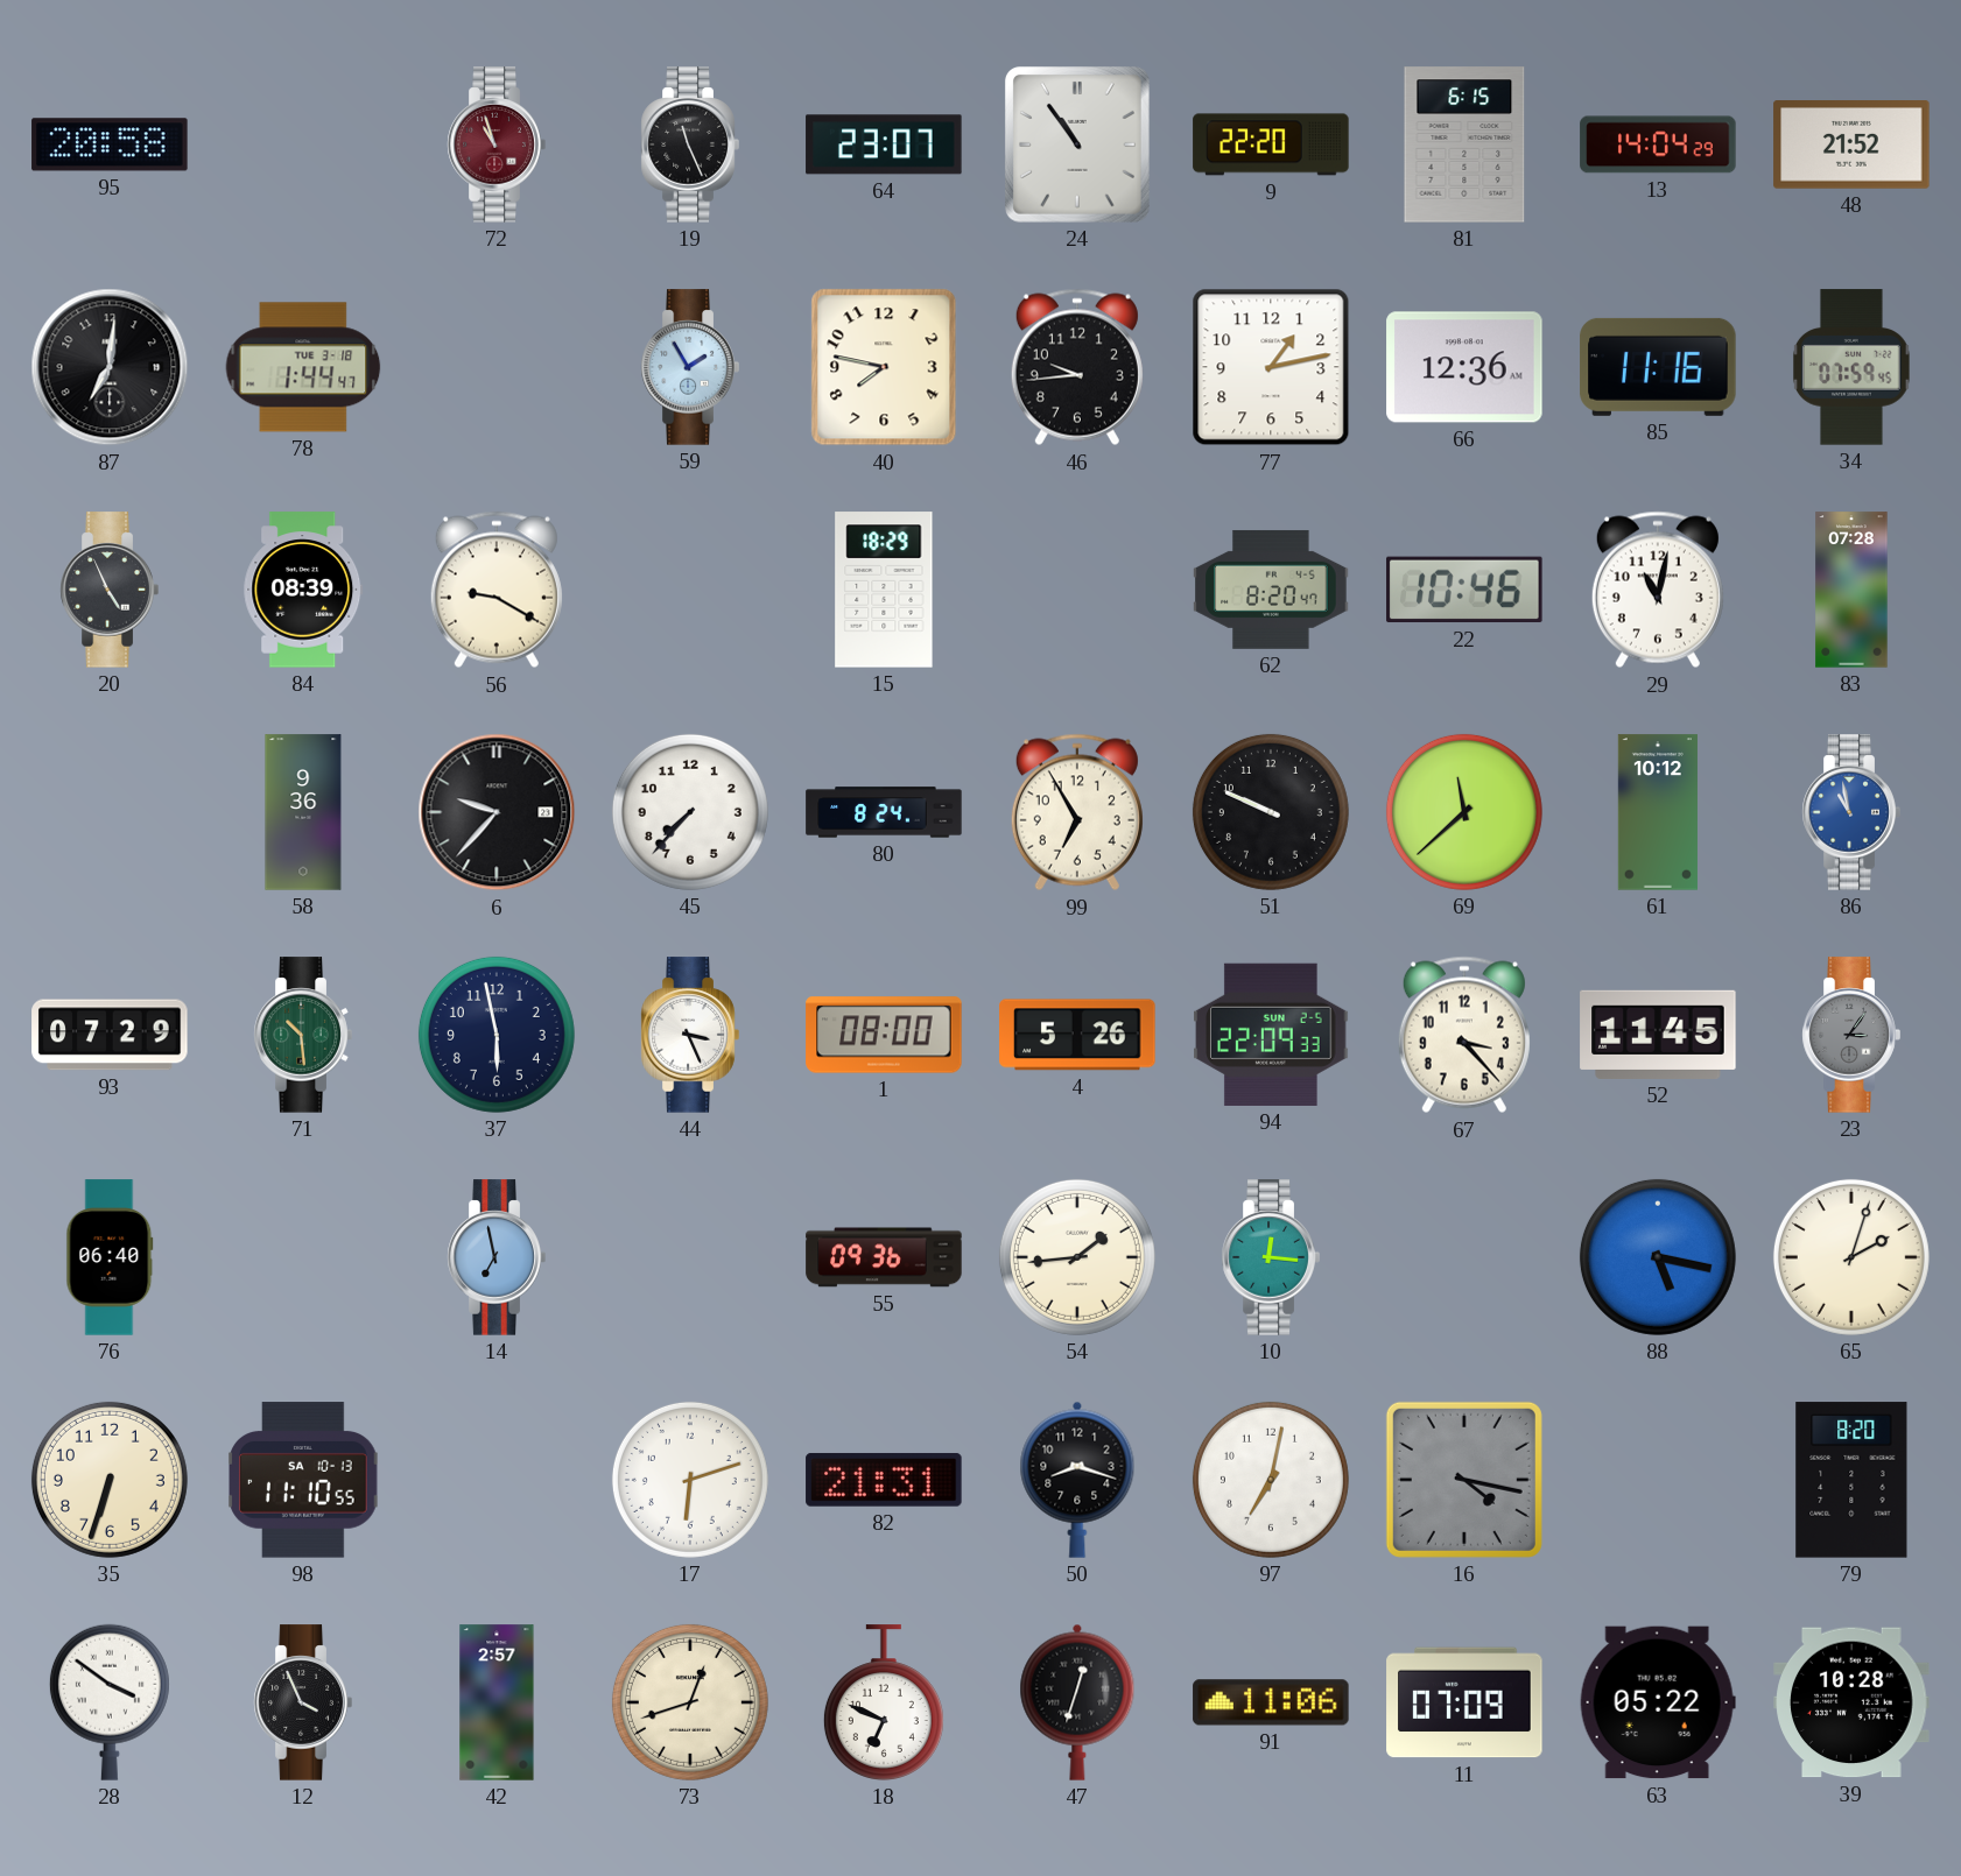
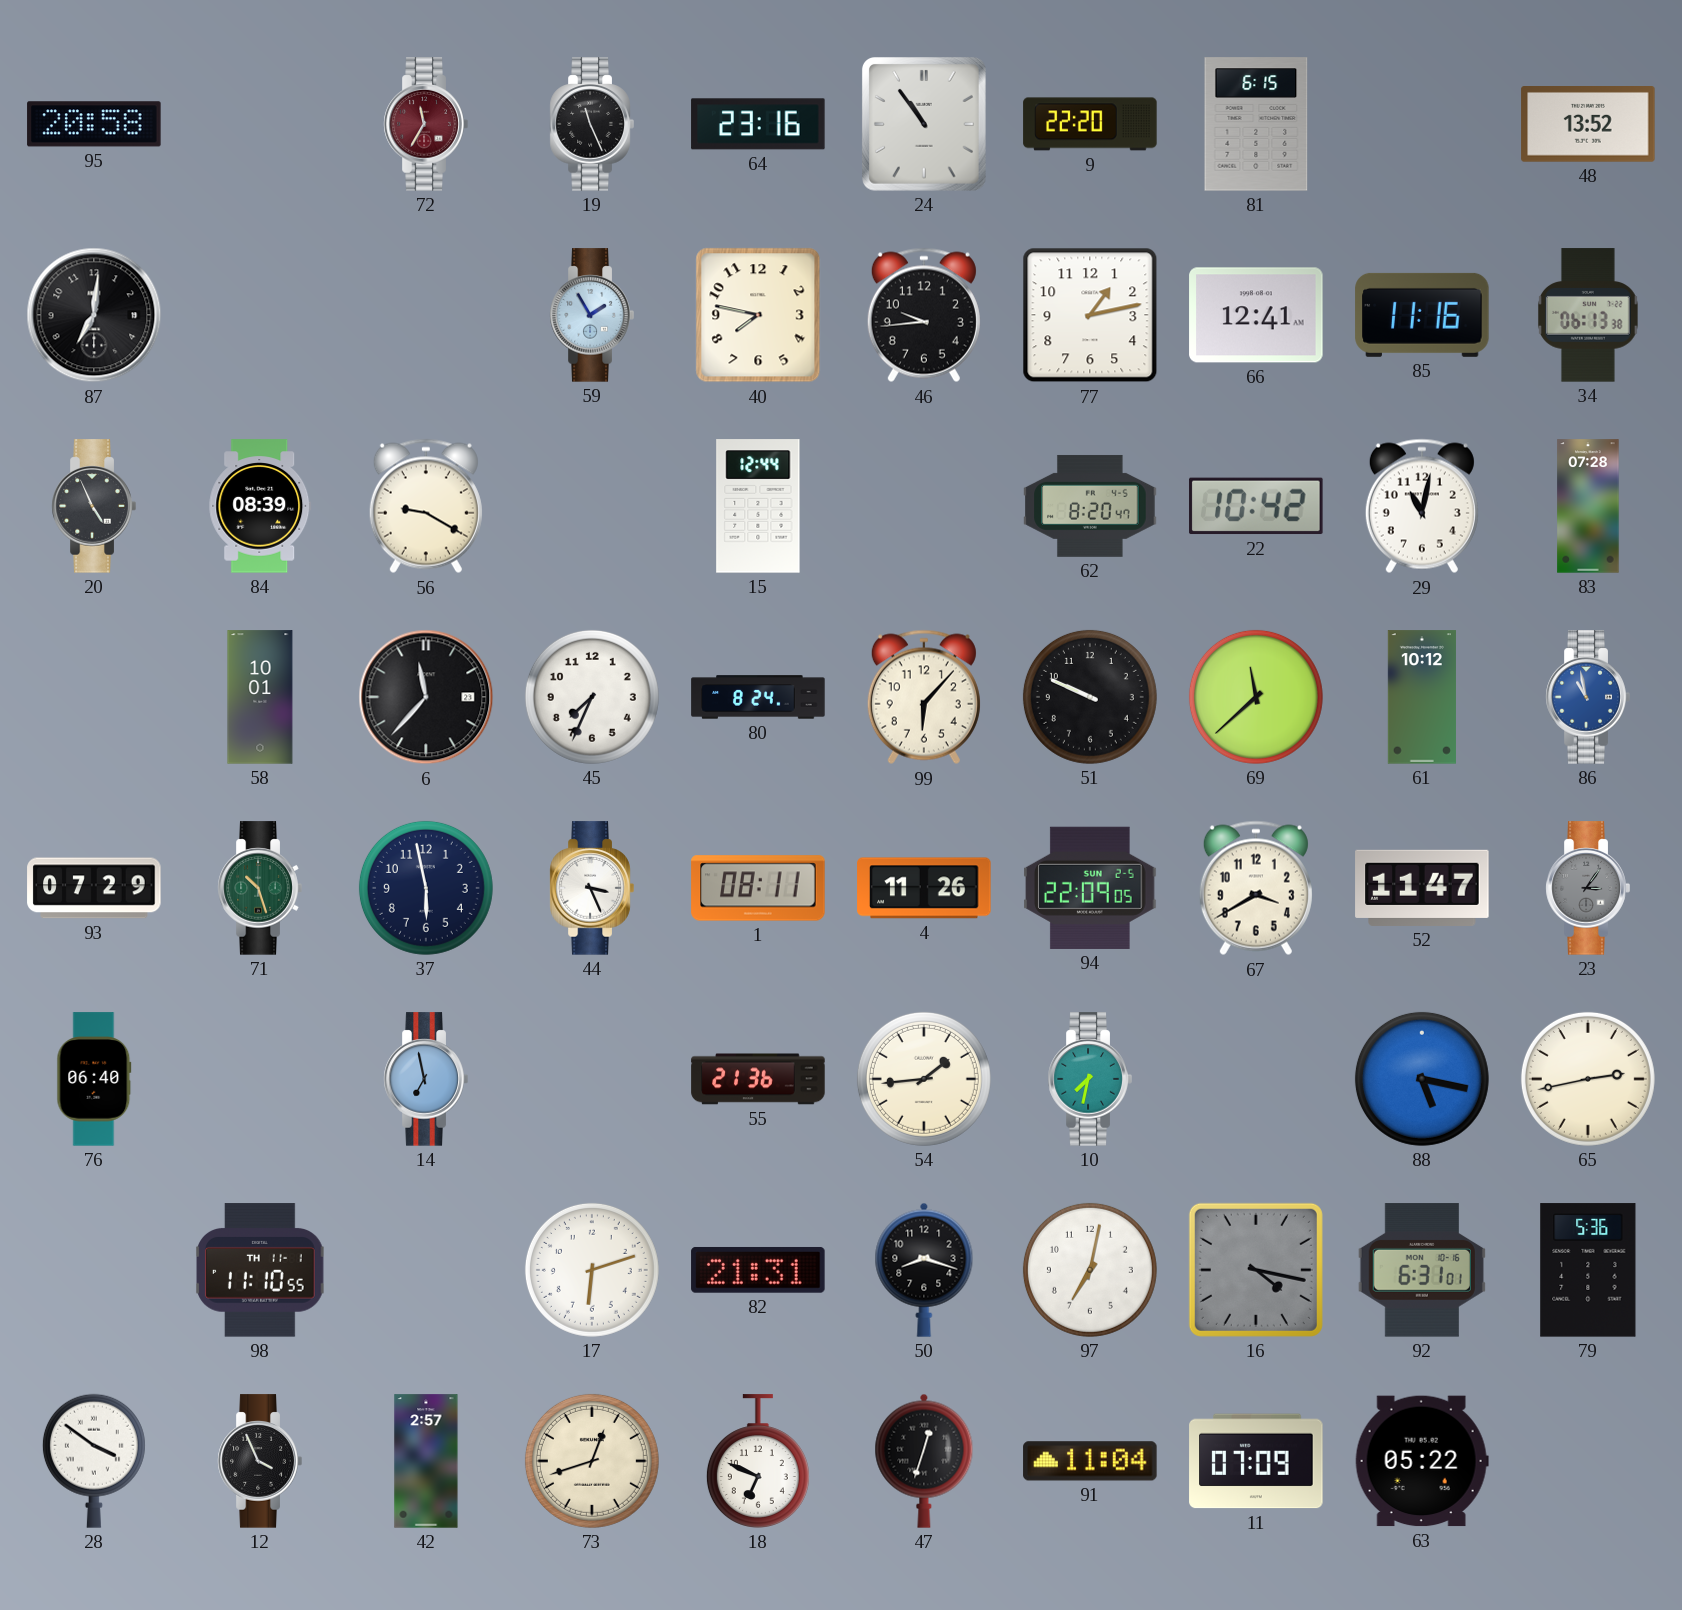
72: 10:57 -> 11:35 (426, 124)
64: 23:07 -> 23:16 (758, 124)
13: 14:04 -> none (1658, 144)
48: 21:52 -> 13:52 (1588, 125)
78: 1:44 -> none (303, 367)
66: 12:36 -> 12:41 (1256, 315)
34: 07:59 -> 06:13 (1589, 315)
15: 18:29 -> 12:44 (758, 506)
22: 10:46 -> 10:42 (1256, 506)
58: 9:36 -> 10:01 (260, 697)
6: 9:37 -> 11:37 (426, 697)
45: 7:37 -> 7:34 (592, 697)
99: 6:55 -> 6:07 (924, 697)
71: 10:29 -> 10:27 (260, 888)
1: 08:00 -> 08:11 (758, 888)
4: 5:26 -> 11:26 (924, 888)
94: 22:09:33 -> 22:09:05 (1090, 888)
67: 3:23 -> 3:40 (1256, 888)
52: 11:45 -> 11:47 (1422, 888)
55: 09:36 -> 21:36 (758, 1079)
10: 12:16 -> 7:32 (1090, 1079)
65: 2:03 -> 2:43 (1588, 1079)
35: 6:33 -> none (110, 1480)
98 date: SA 10-13 -> TH 11-1 (261, 1270)
92: none -> 6:31 (1422, 1270)
79: 8:20 -> 5:36 (1588, 1270)
91: 11:06 -> 11:04 (1090, 1461)
39: 10:28 -> none (1851, 1702)
